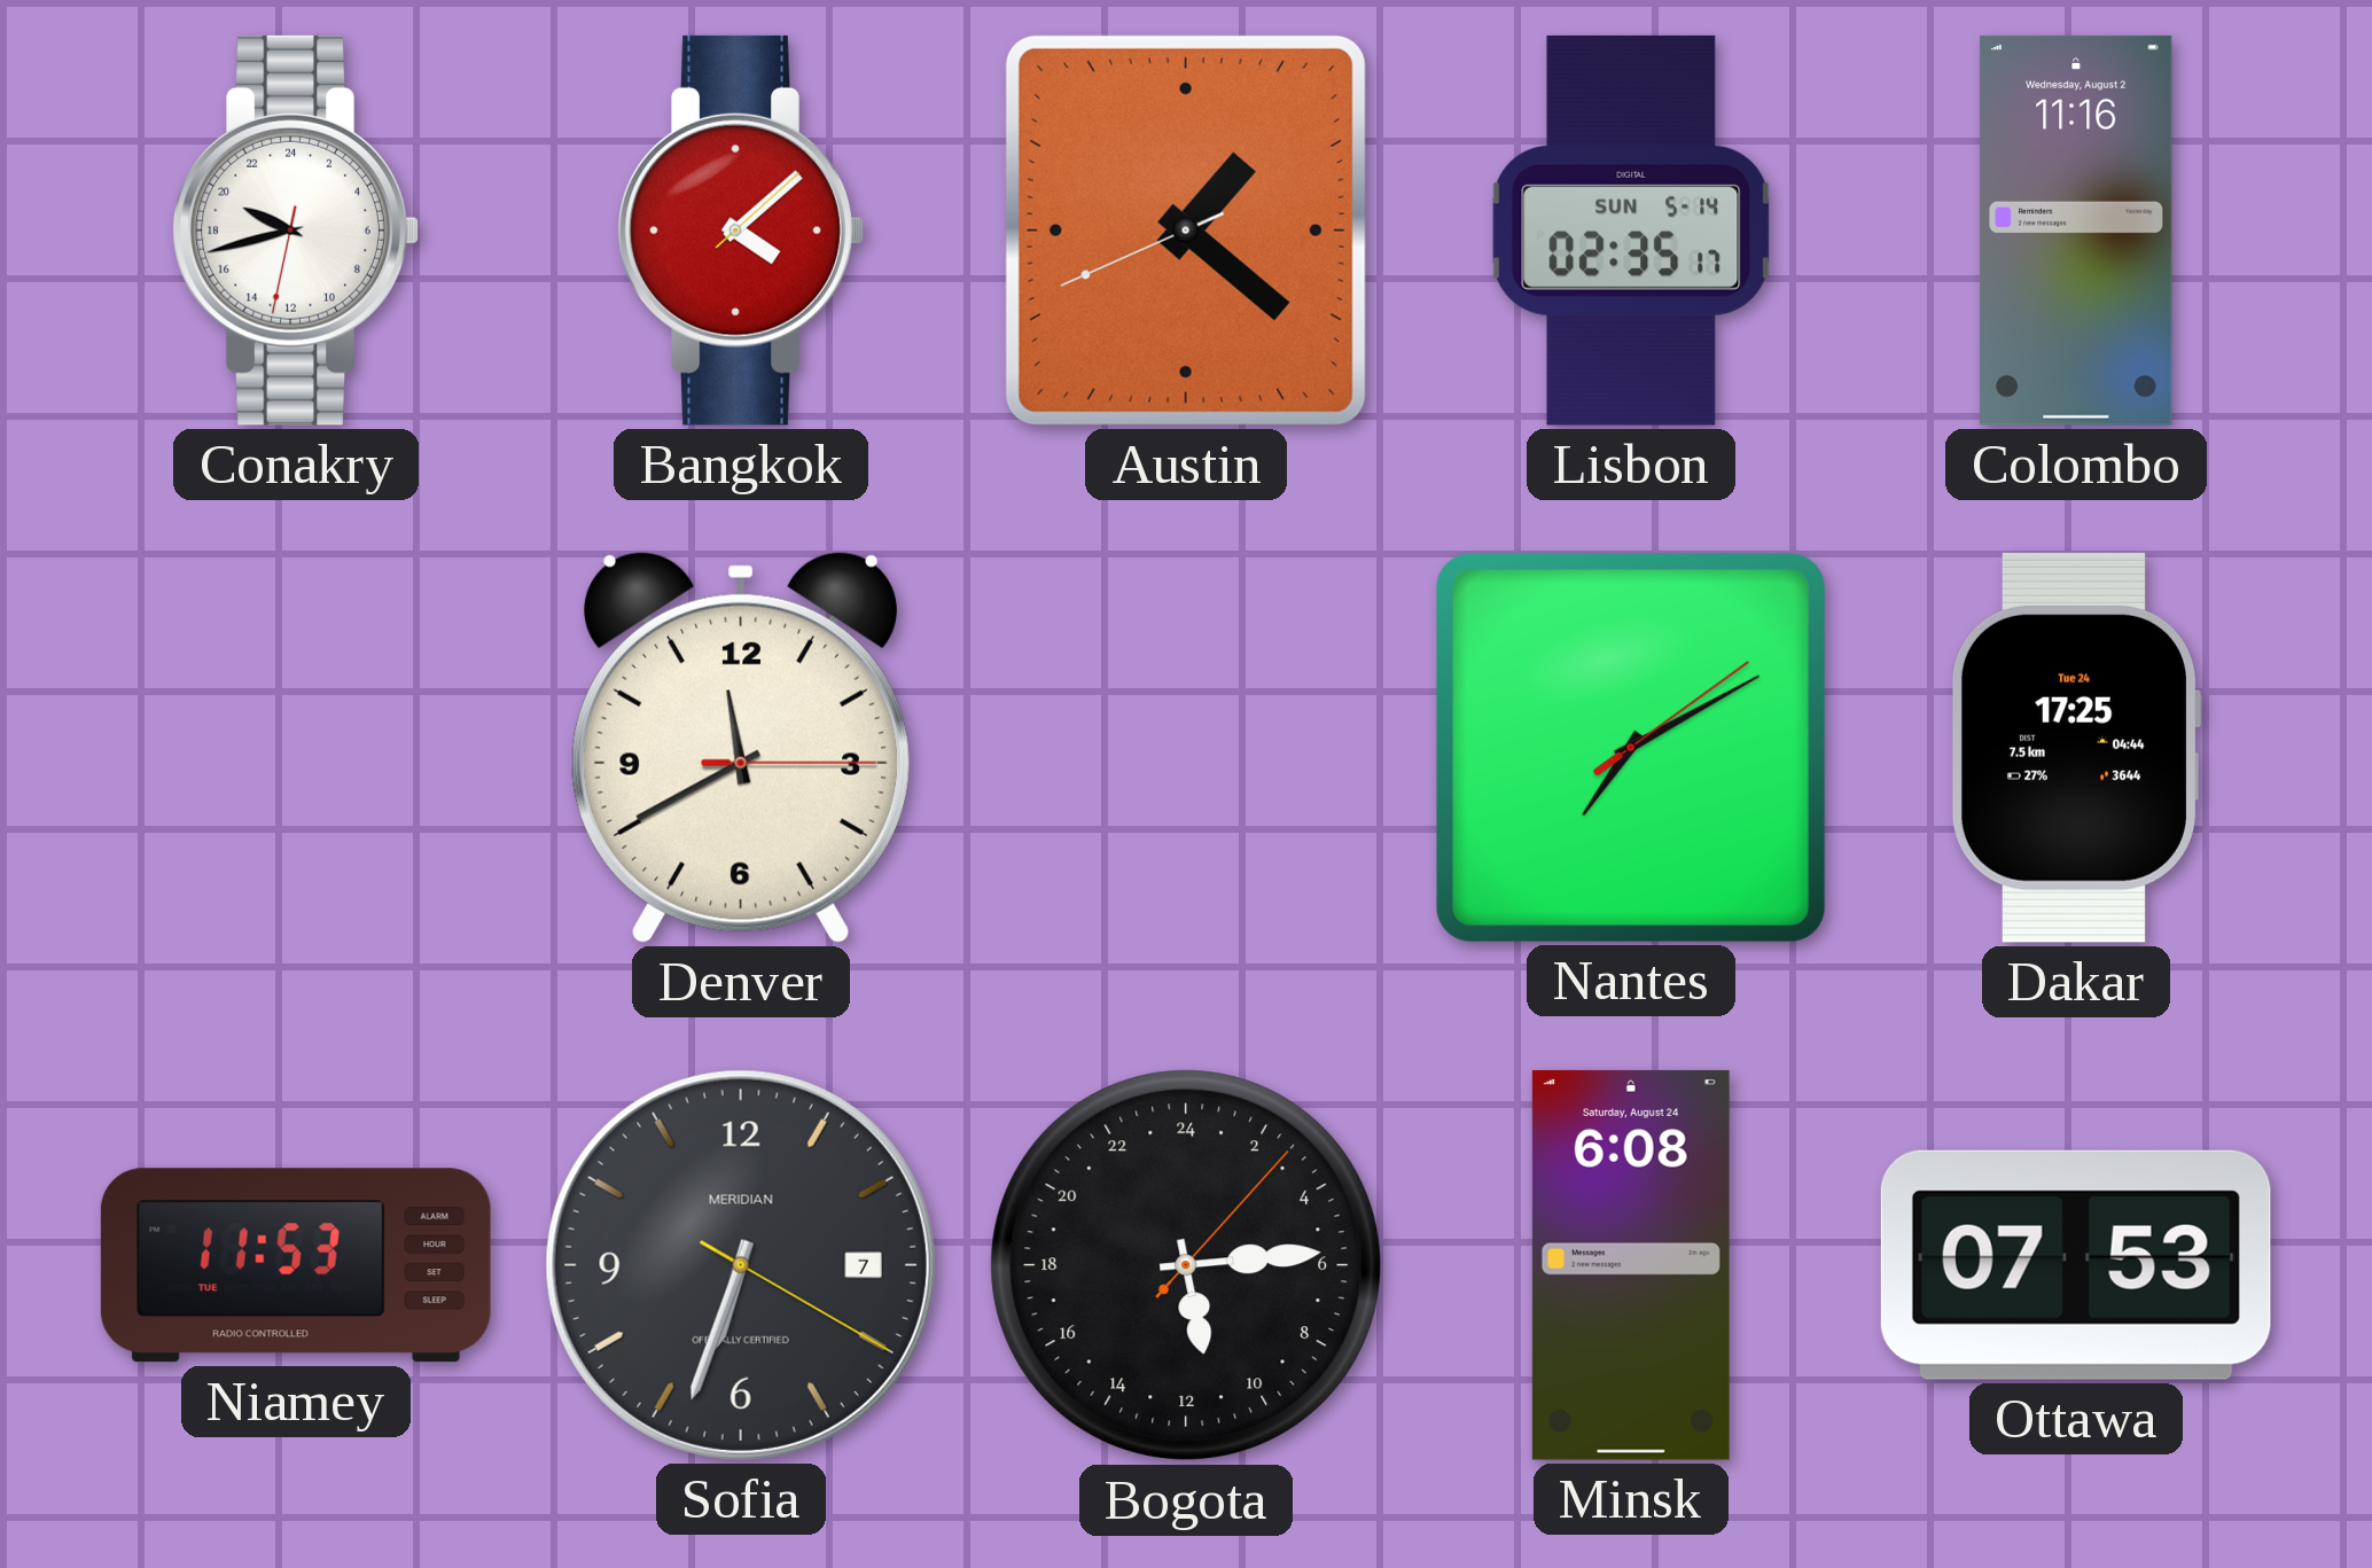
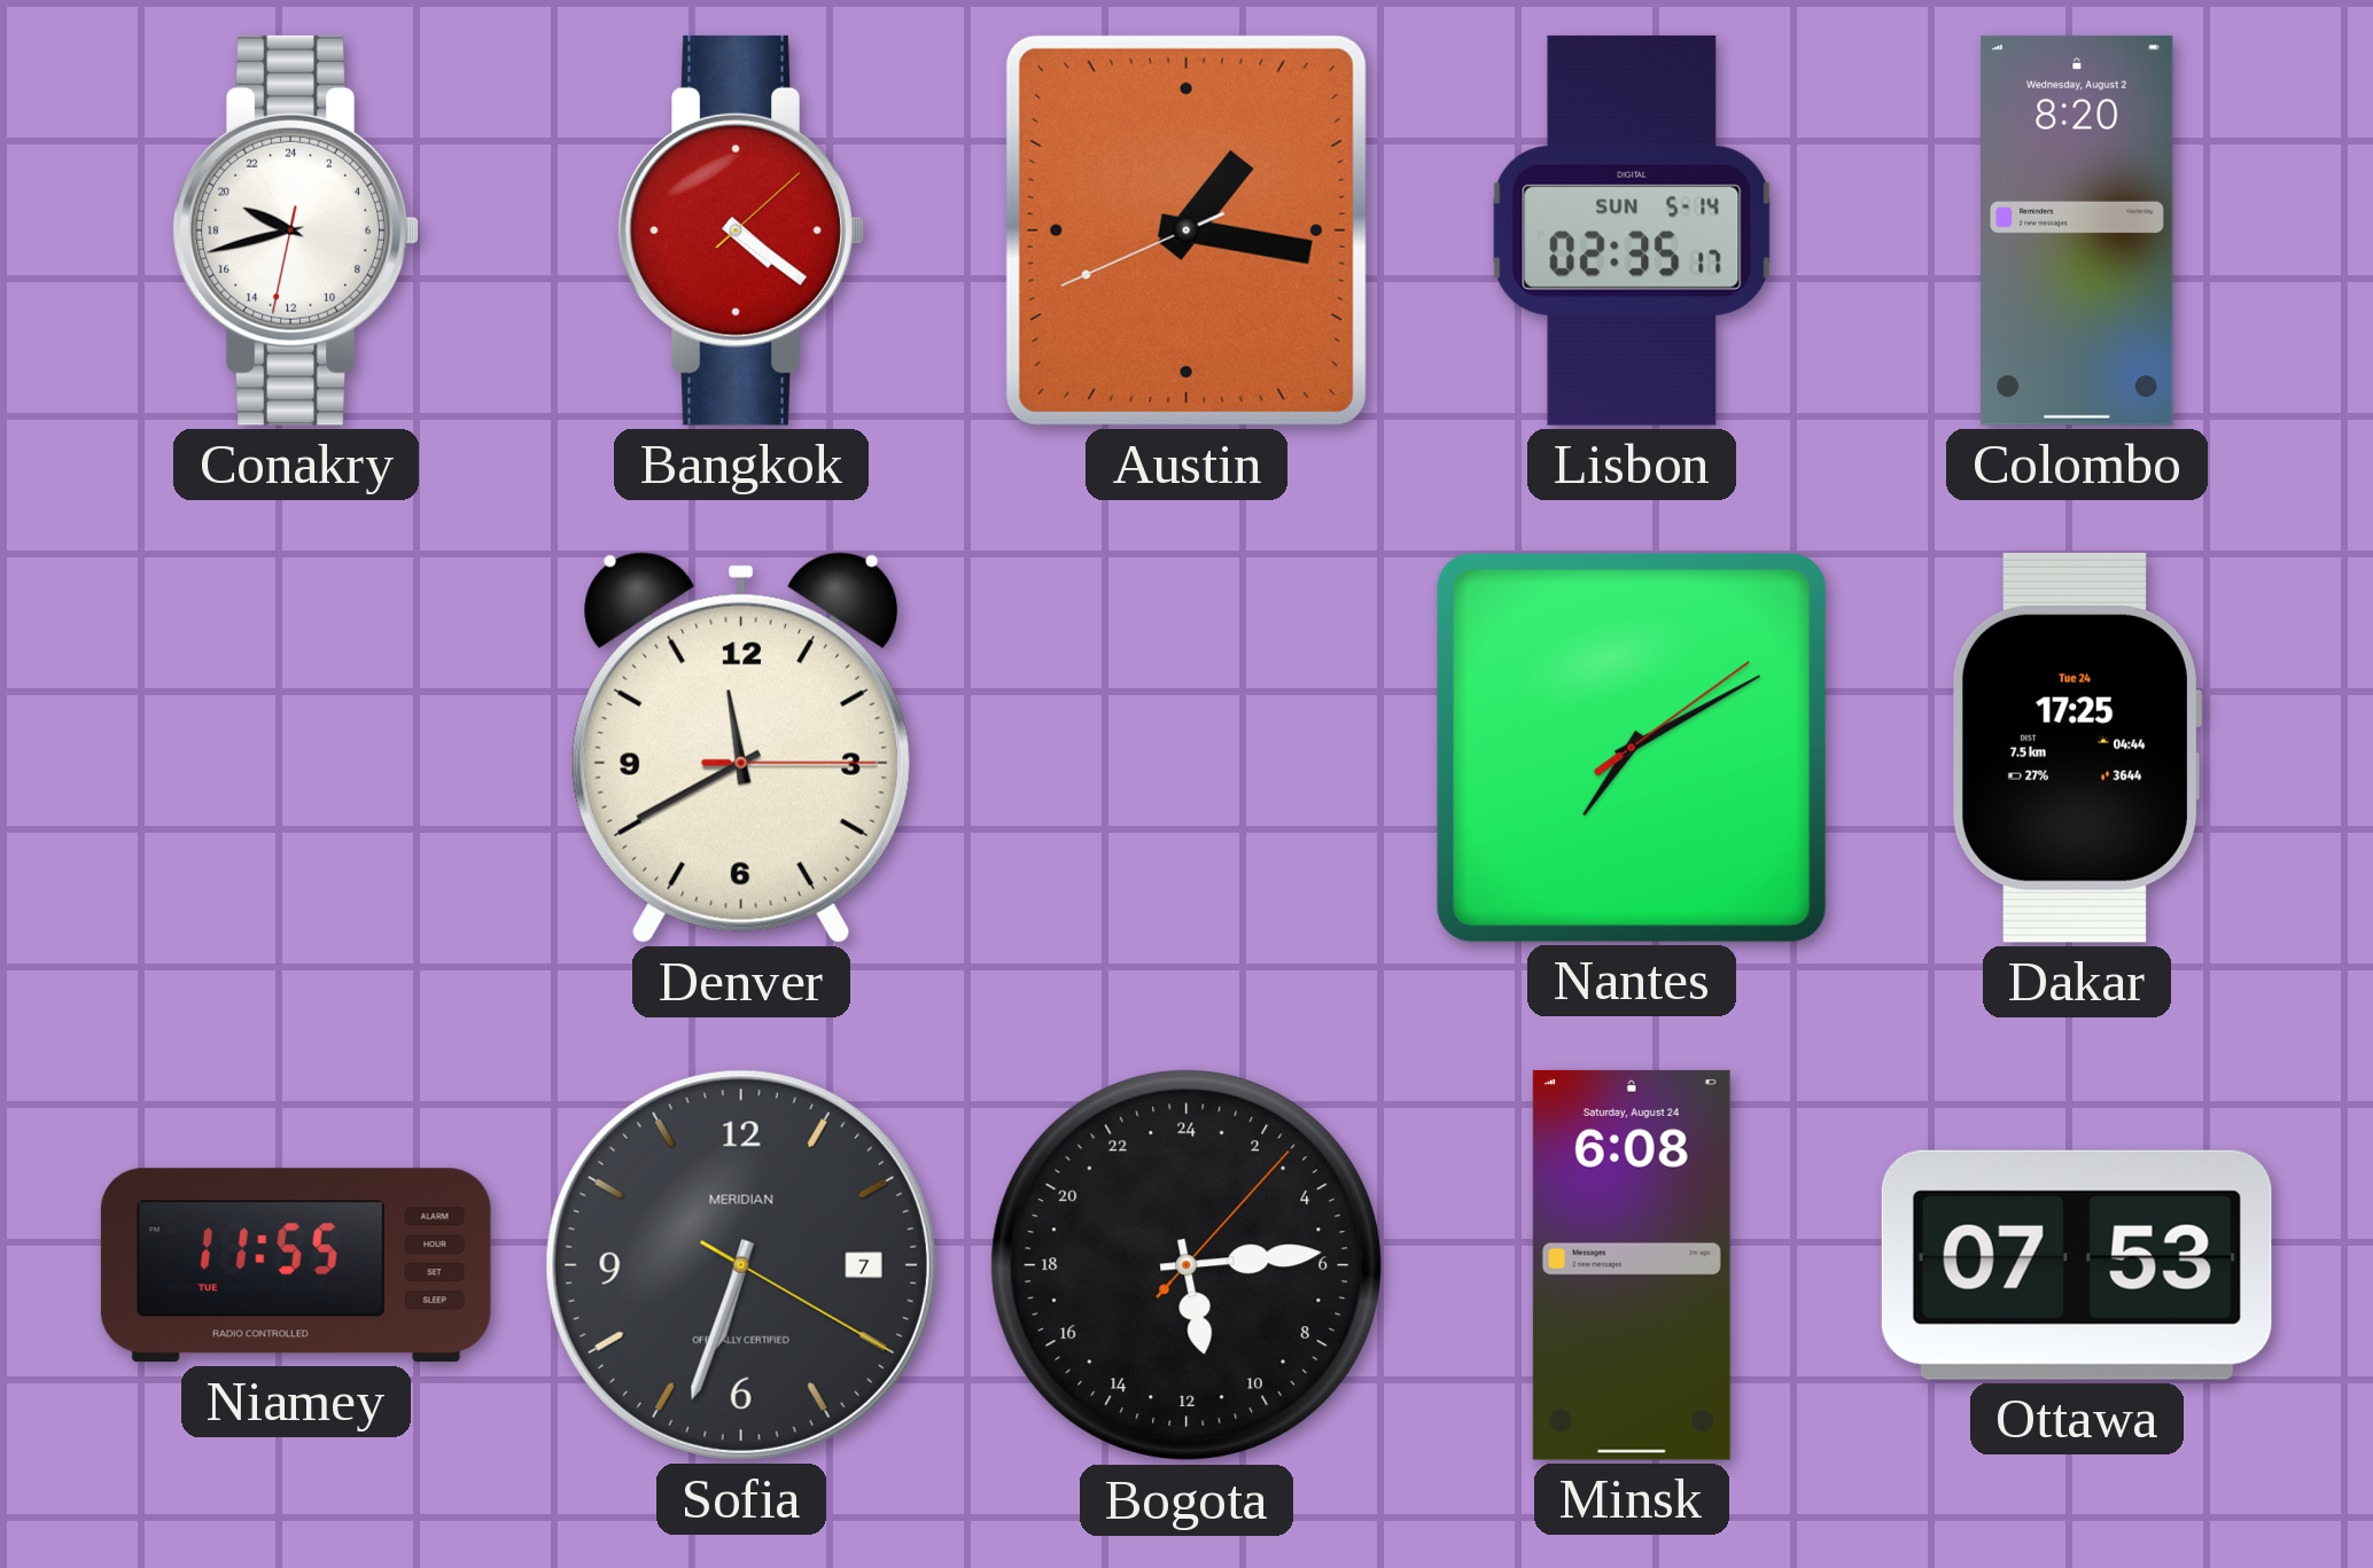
Bangkok: 4:08 -> 4:21 (741, 231)
Austin: 1:21 -> 1:16 (1186, 231)
Colombo: 11:16 -> 8:20 (2077, 231)
Niamey: 11:53 -> 11:55 (296, 1265)
